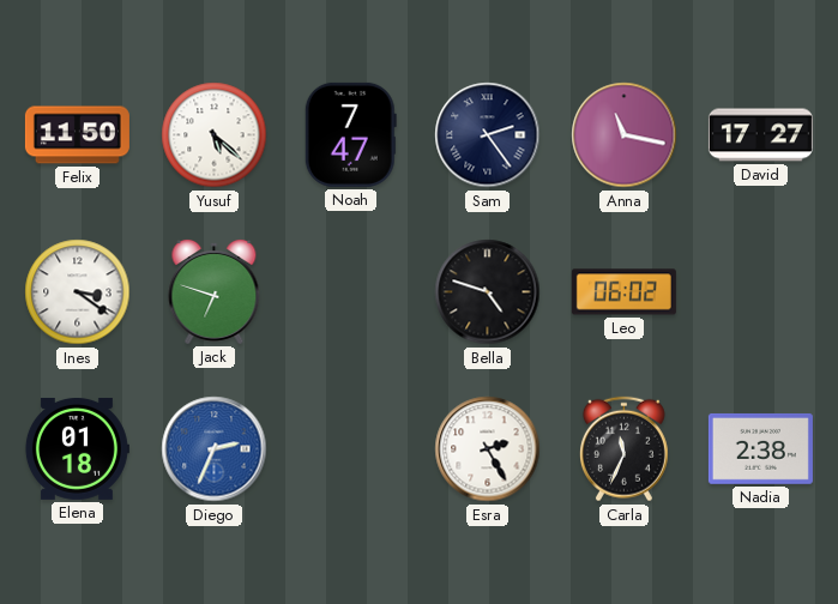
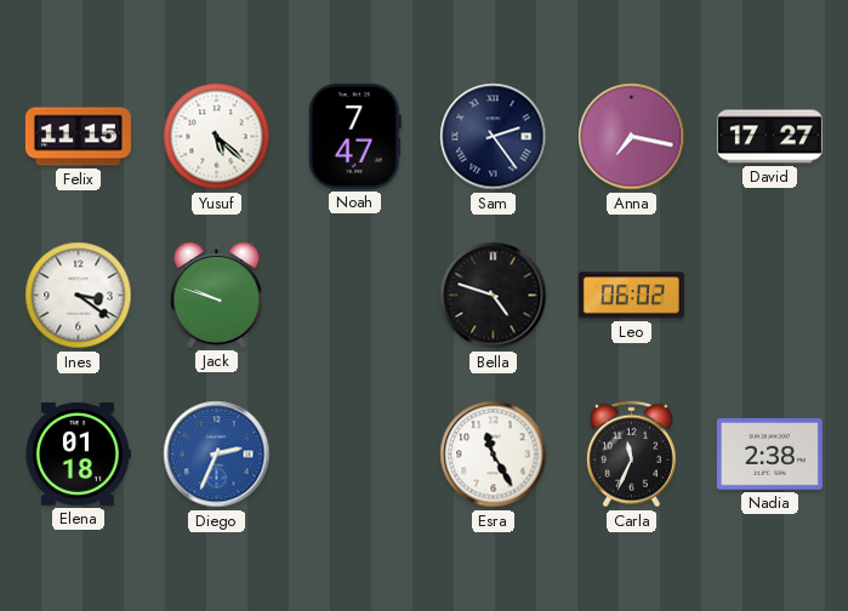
Felix: 11:50 -> 11:15 (78, 137)
Anna: 11:17 -> 7:17 (632, 137)
Jack: 6:48 -> 9:48 (217, 295)
Esra: 2:25 -> 11:25 (494, 455)
